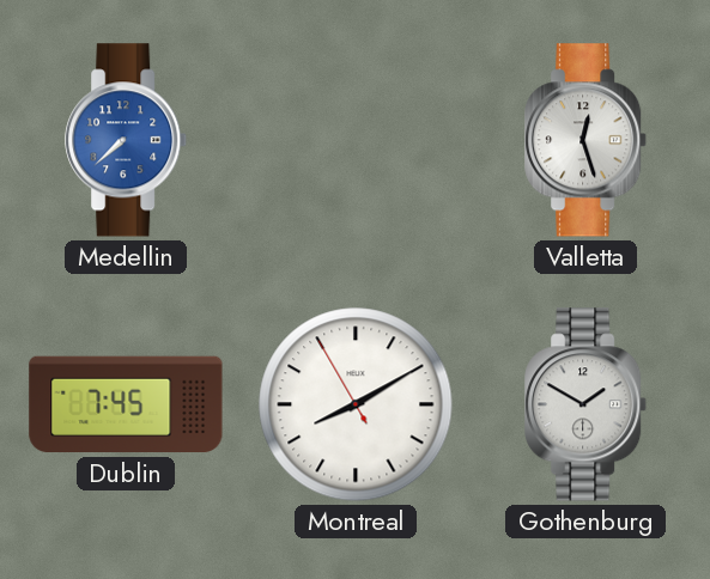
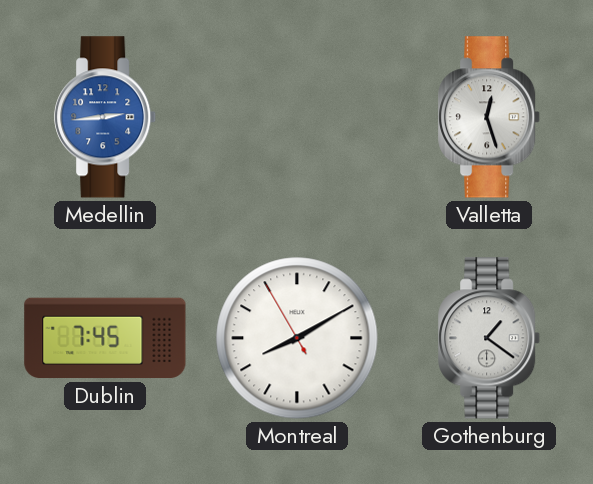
Medellin: 7:38 -> 2:44 (106, 117)
Gothenburg: 1:50 -> 1:21 (490, 338)
